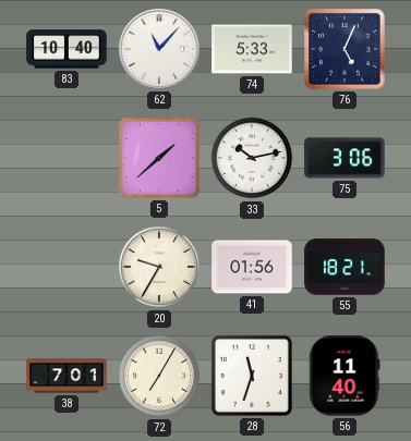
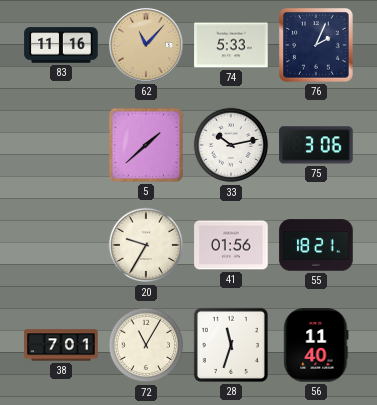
83: 10:40 -> 11:16 (61, 45)
62 dial: white -> champagne (146, 45)
76: 5:04 -> 2:04 (316, 45)
72: 7:05 -> 11:05 (146, 345)
